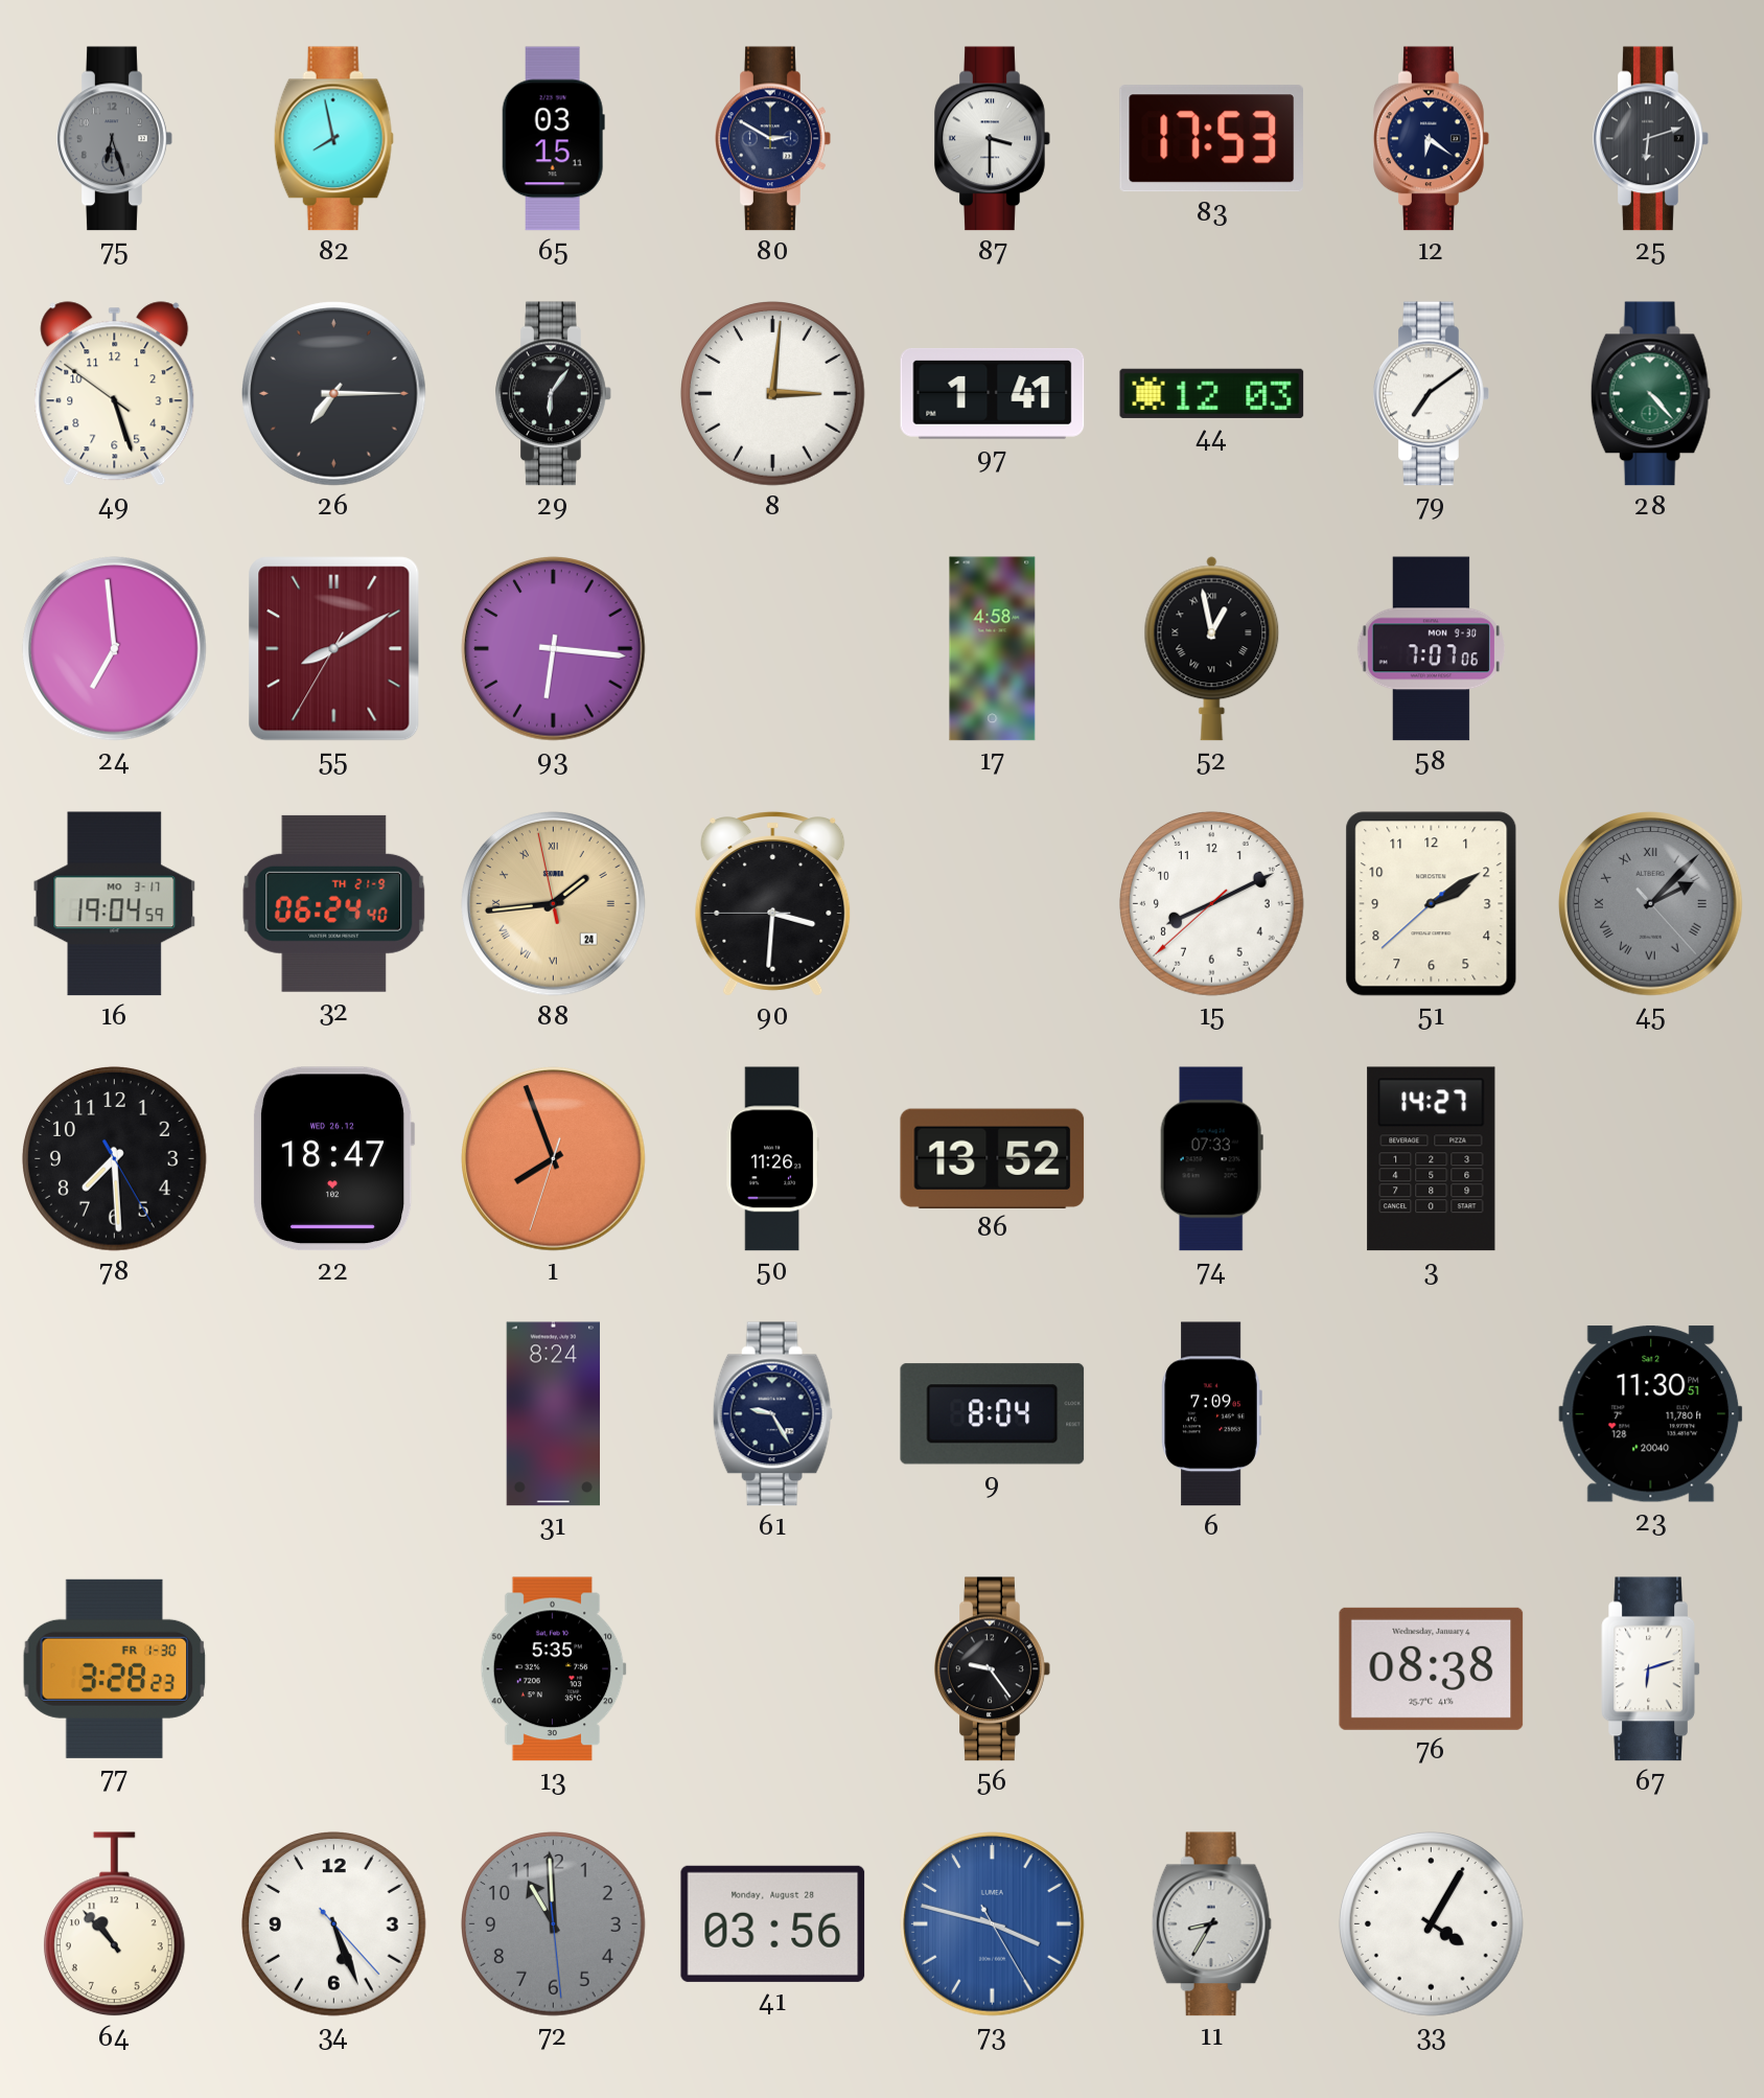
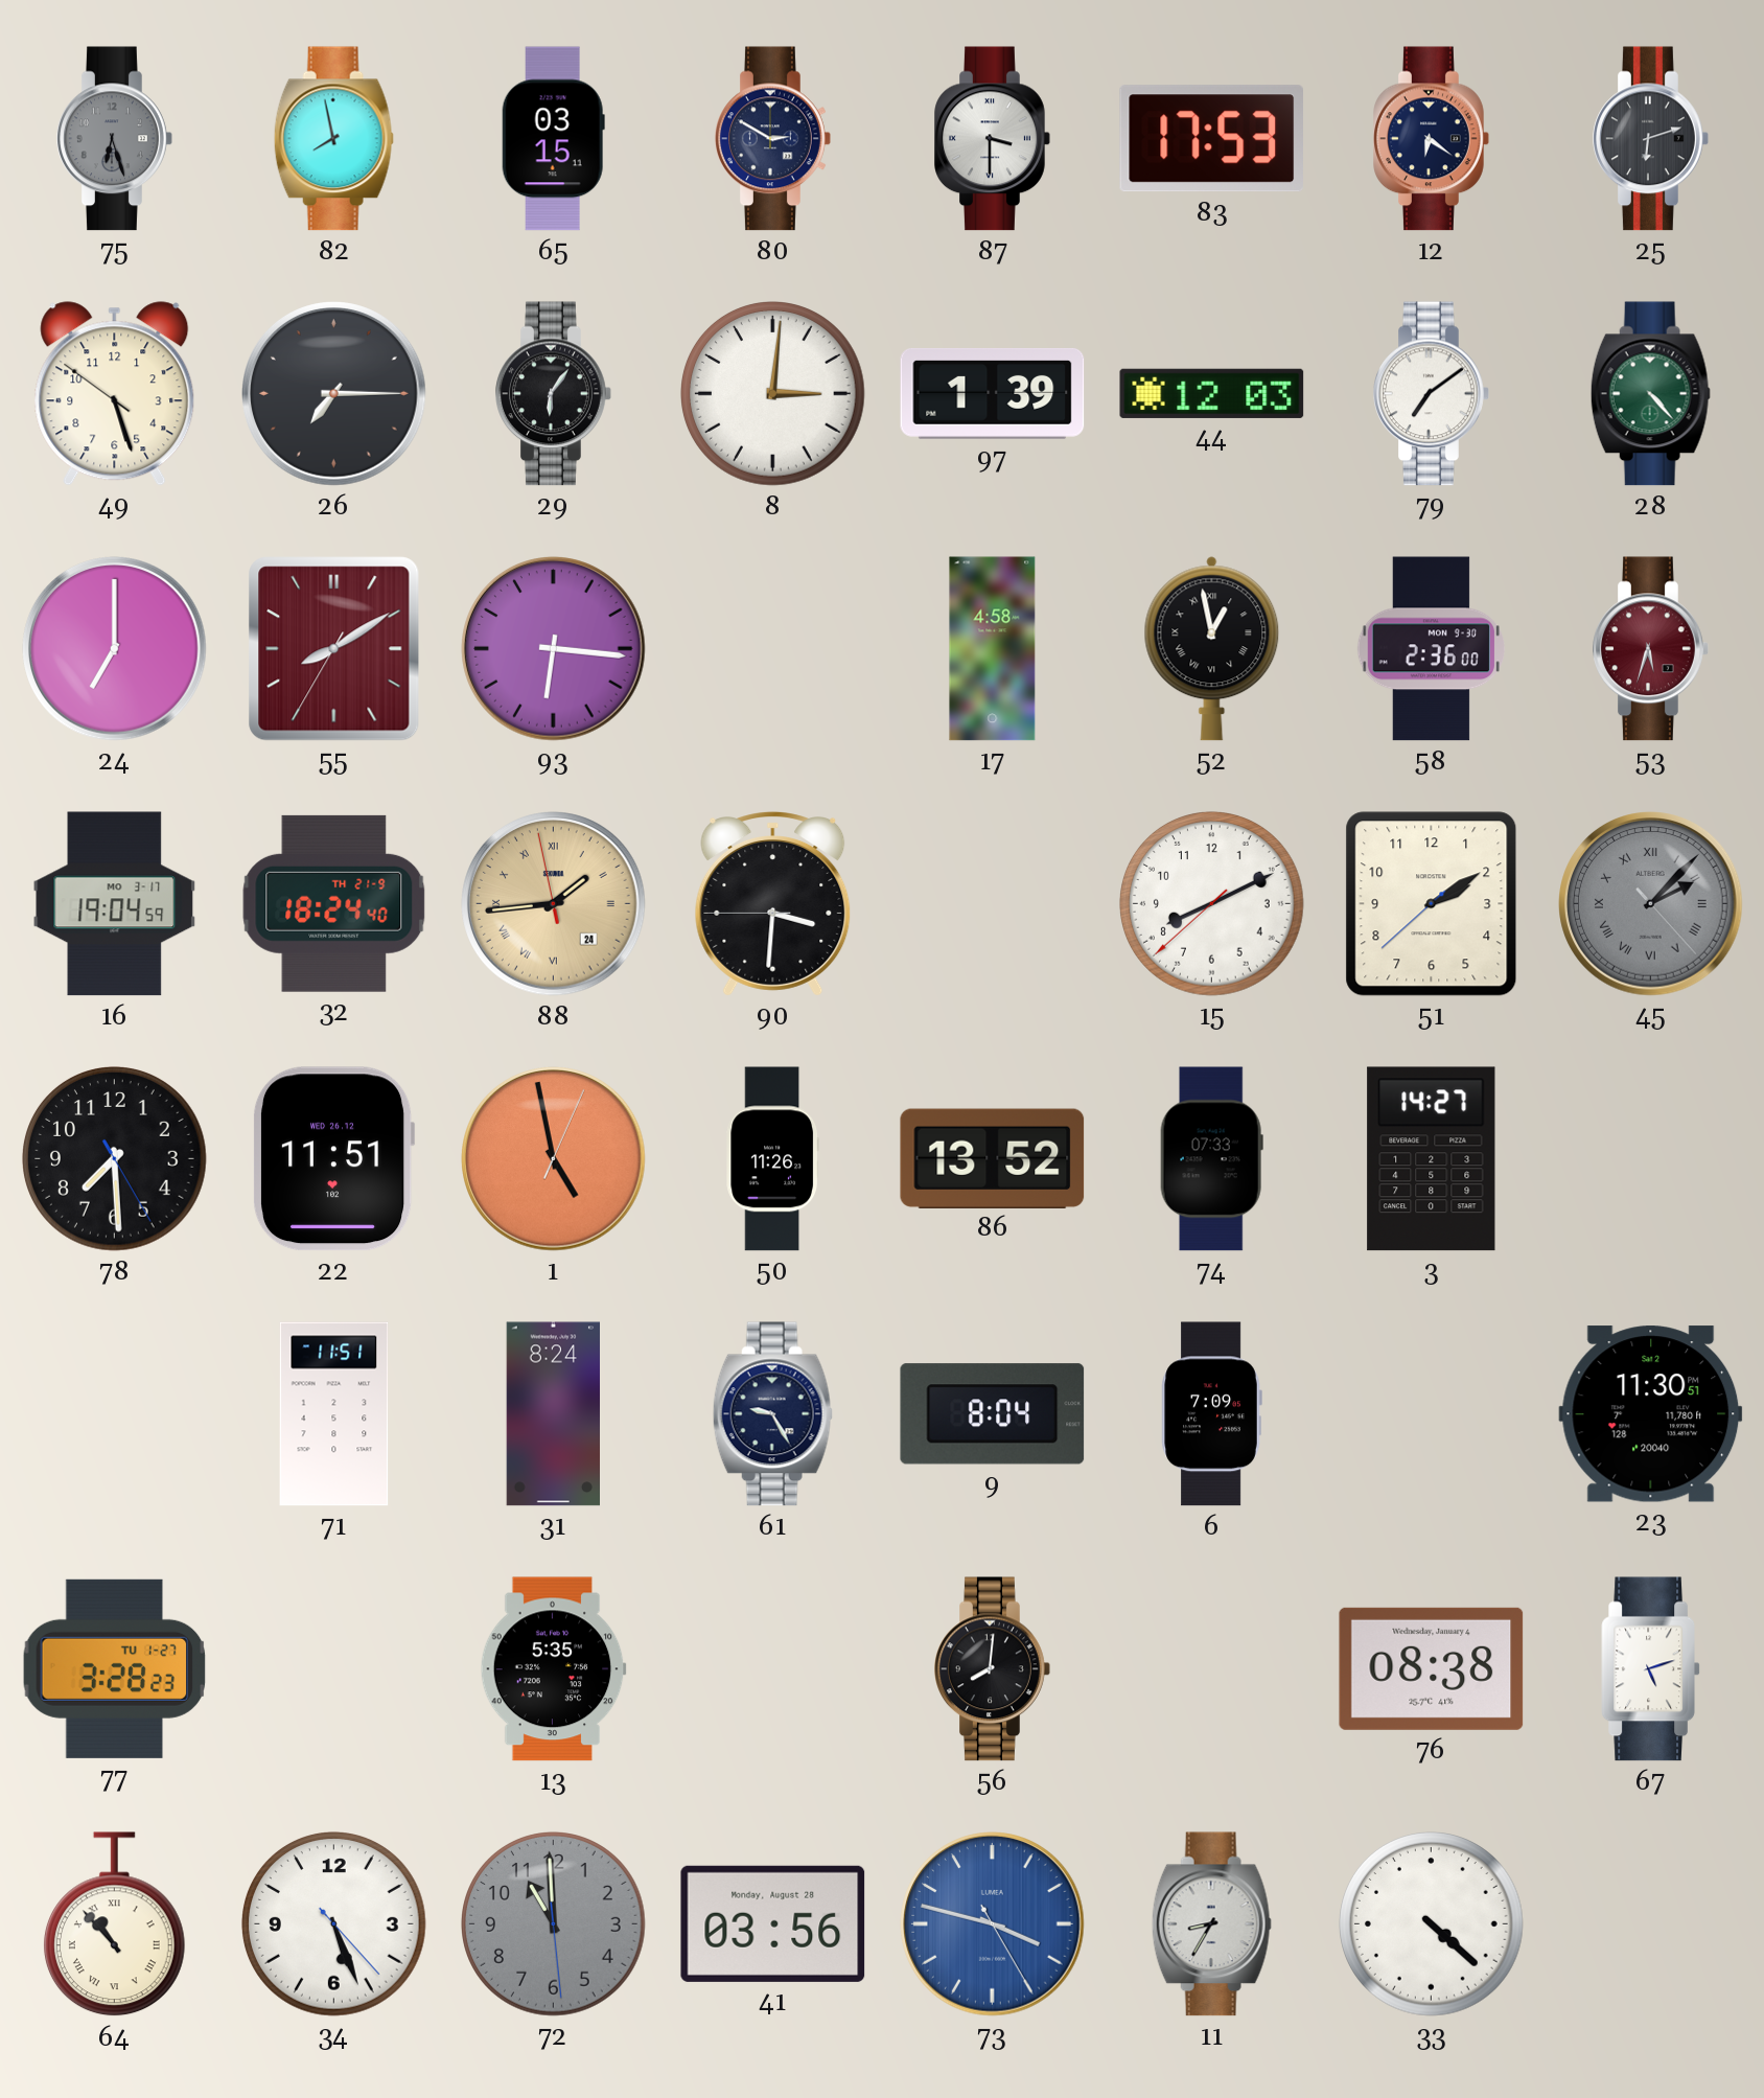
97: 1:41 -> 1:39 (993, 394)
24: 6:59 -> 7:00 (115, 649)
58: 7:07 -> 2:36 (1431, 649)
53: none -> 5:33 (1651, 649)
32: 06:24 -> 18:24 (334, 903)
22: 18:47 -> 11:51 (333, 1159)
1: 7:56 -> 4:58 (554, 1159)
71: none -> 11:51 (334, 1414)
77 date: FR 1-30 -> TU 1-27 (115, 1668)
56: 9:24 -> 8:01 (993, 1669)
67: 6:12 -> 5:12 (1650, 1669)
64 numerals: Arabic -> Roman (114, 1924)
33: 4:05 -> 4:22 (1432, 1924)
